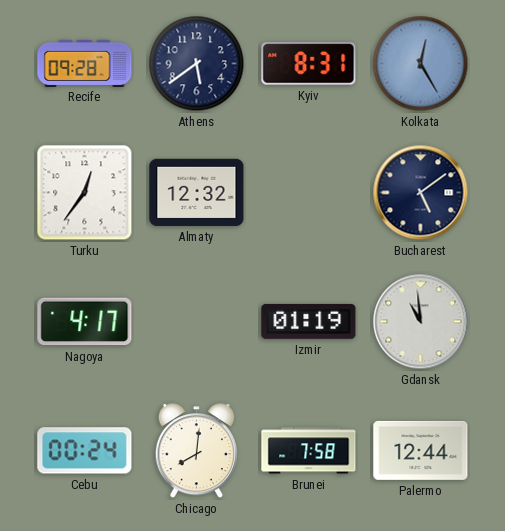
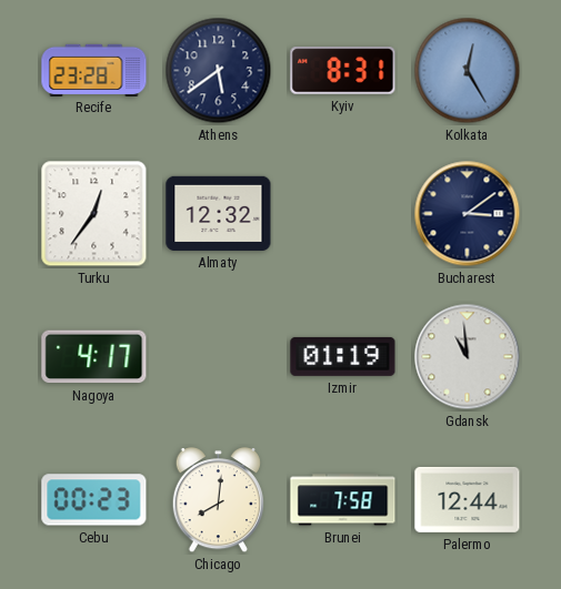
Recife: 09:28 -> 23:28 (94, 70)
Bucharest: 5:09 -> 3:09 (468, 214)
Cebu: 00:24 -> 00:23 (94, 500)
